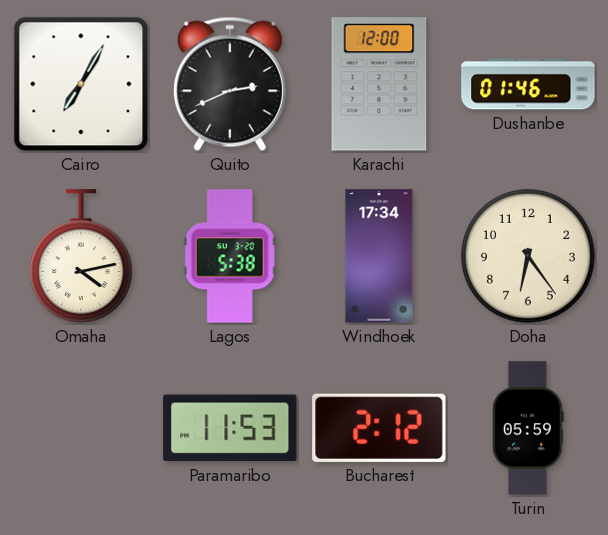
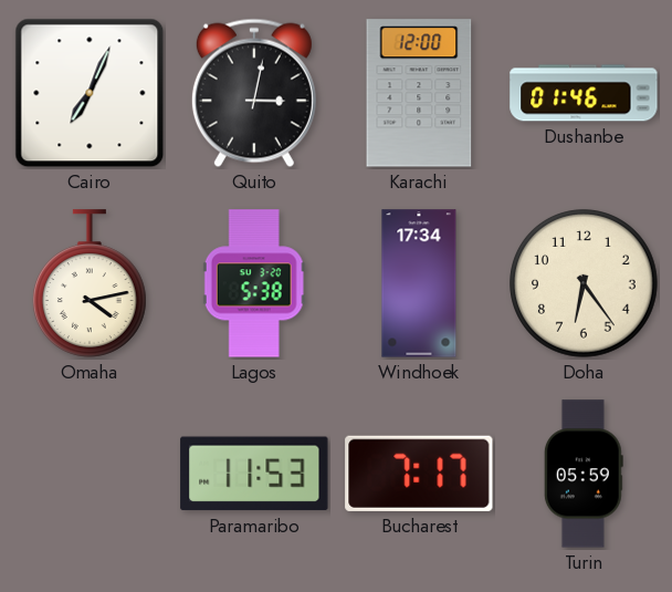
Cairo: 7:05 -> 7:04 (90, 93)
Quito: 2:41 -> 3:02 (254, 93)
Bucharest: 2:12 -> 7:17 (419, 474)
